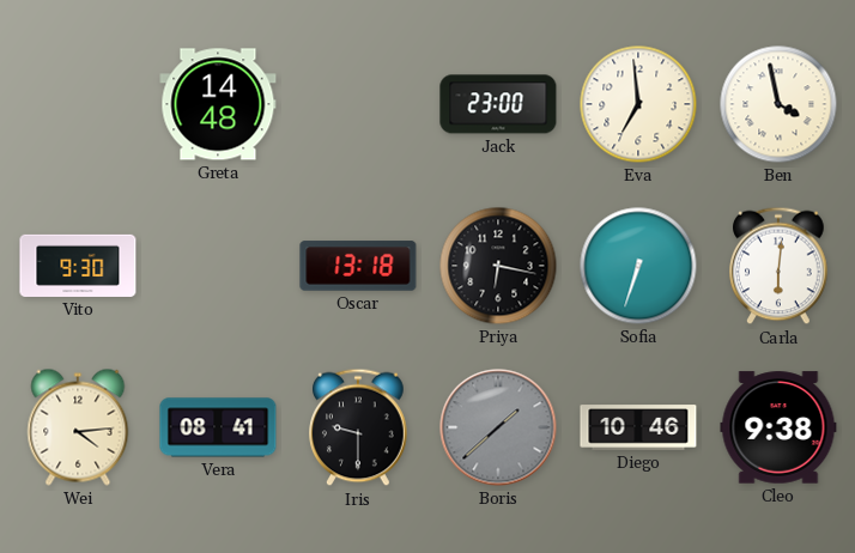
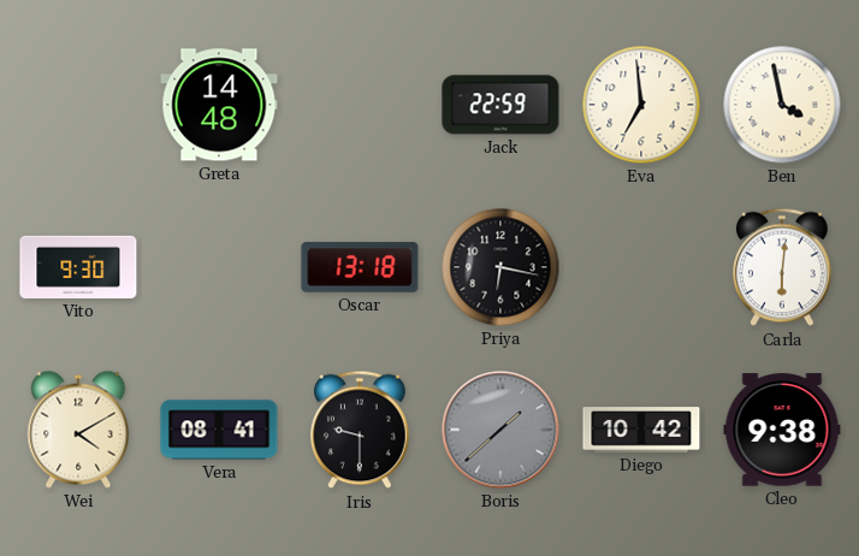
Jack: 23:00 -> 22:59 (500, 105)
Sofia: 6:33 -> none (638, 266)
Wei: 4:14 -> 4:10 (78, 430)
Diego: 10:46 -> 10:42 (641, 430)
